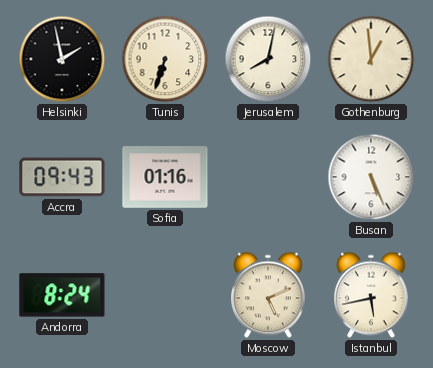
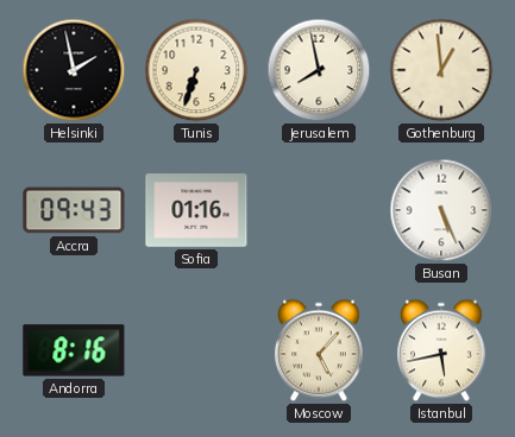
Jerusalem: 8:02 -> 7:58 (319, 70)
Andorra: 8:24 -> 8:16 (74, 350)
Moscow: 5:11 -> 5:07 (319, 350)
